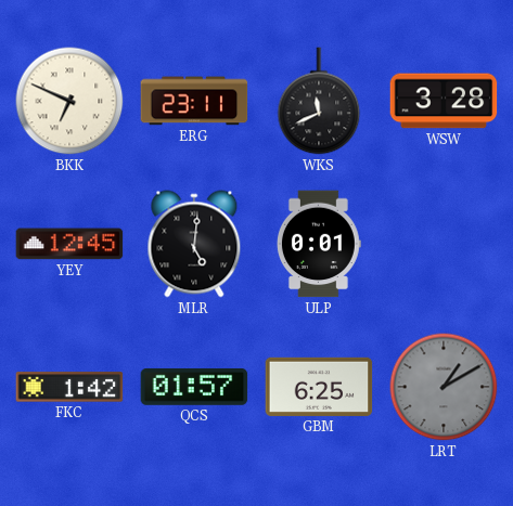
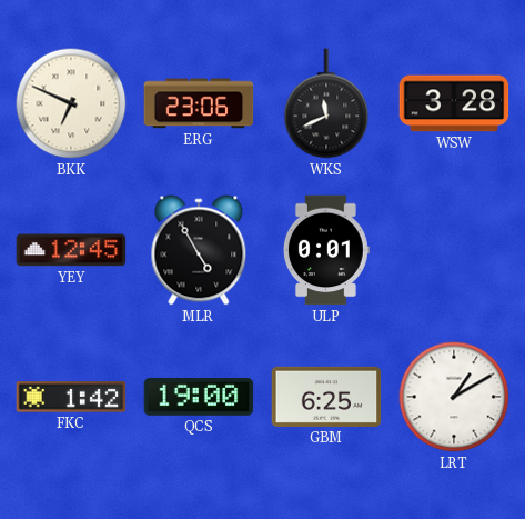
ERG: 23:11 -> 23:06 (199, 103)
MLR: 5:01 -> 4:55 (199, 250)
QCS: 01:57 -> 19:00 (199, 397)
LRT dial: grey -> white (454, 397)
